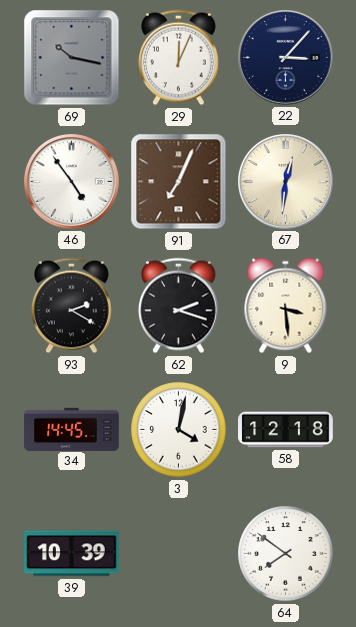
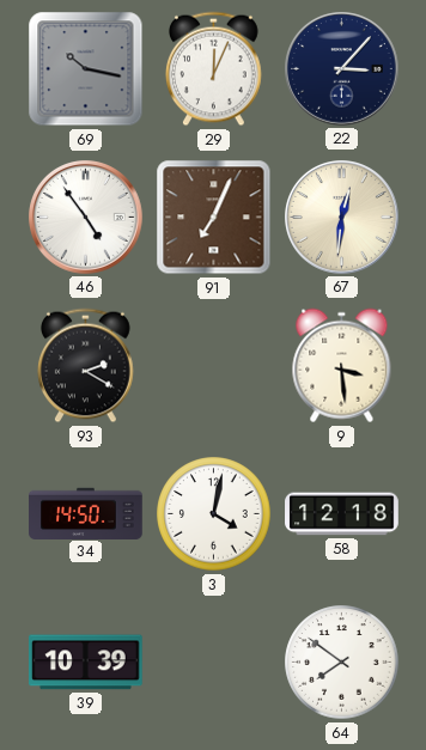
62: 2:18 -> none (179, 306)
34: 14:45 -> 14:50 (86, 513)
